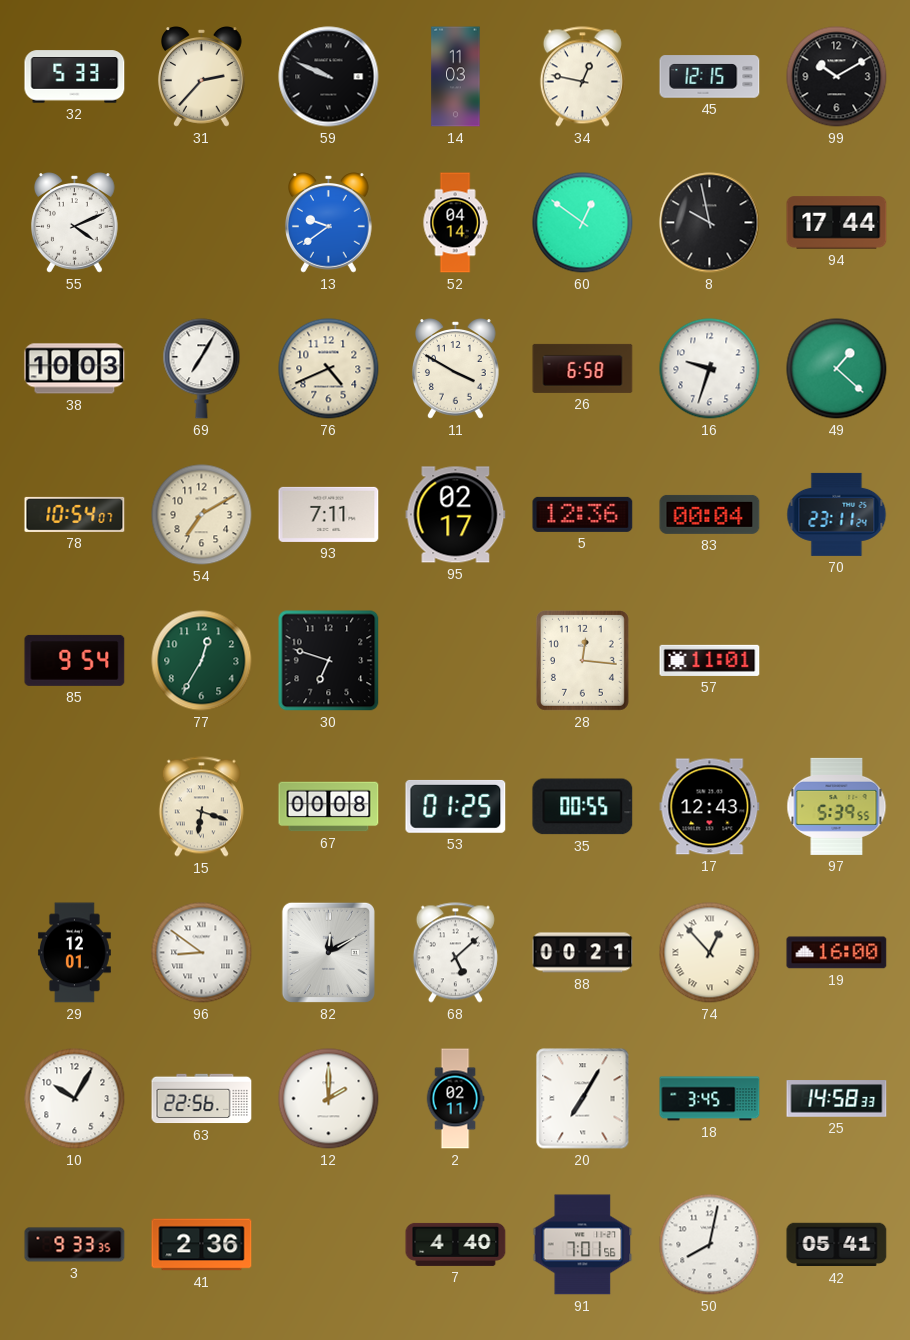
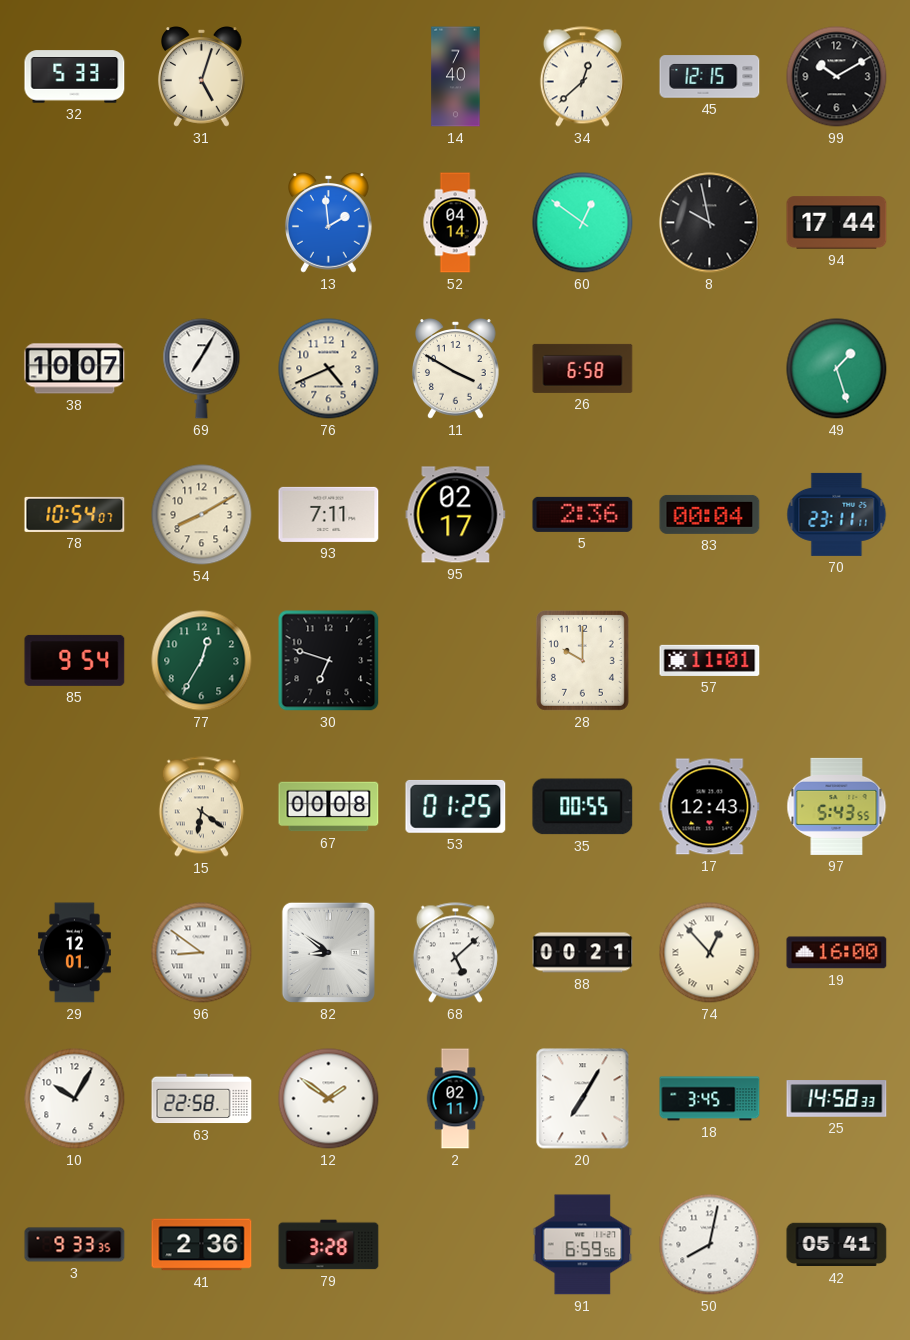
31: 2:37 -> 5:03 (202, 77)
59: 9:49 -> none (329, 77)
14: 11:03 -> 7:40 (456, 77)
34: 12:47 -> 12:38 (582, 77)
55: 4:11 -> none (75, 223)
13: 9:39 -> 1:59 (329, 223)
38: 10:03 -> 10:07 (75, 369)
16: 9:33 -> none (710, 369)
49: 1:22 -> 1:27 (837, 369)
54: 7:10 -> 8:10 (202, 515)
5: 12:36 -> 2:36 (583, 514)
70: 23:11:24 -> 23:11:11 (837, 514)
28: 12:16 -> 10:00 (582, 660)
15: 6:18 -> 6:21 (201, 807)
97: 5:39 -> 5:43 (837, 806)
82: 12:10 -> 8:51 (328, 952)
63: 22:56 -> 22:58 (202, 1099)
12: 2:00 -> 1:51 (329, 1099)
79: none -> 3:28 (329, 1245)
7: 4:40 -> none (456, 1244)
91: 7:01 -> 6:59 (583, 1245)
